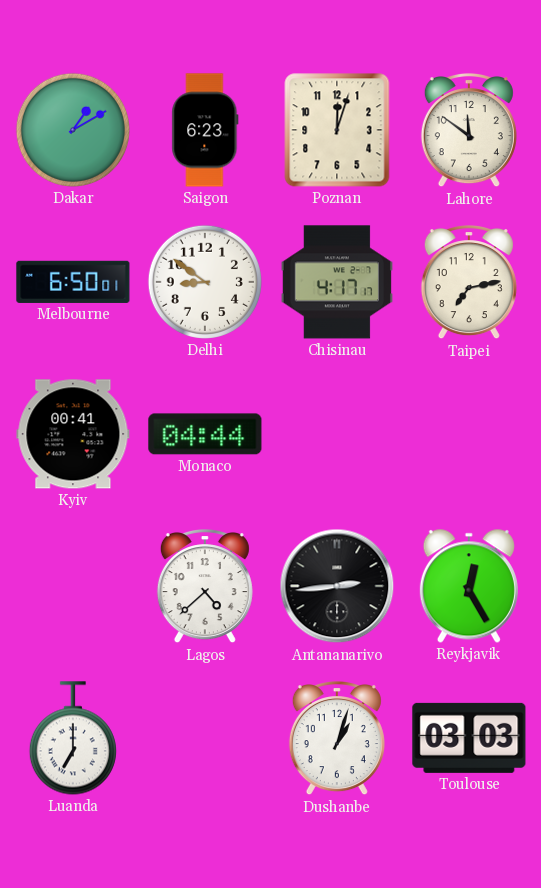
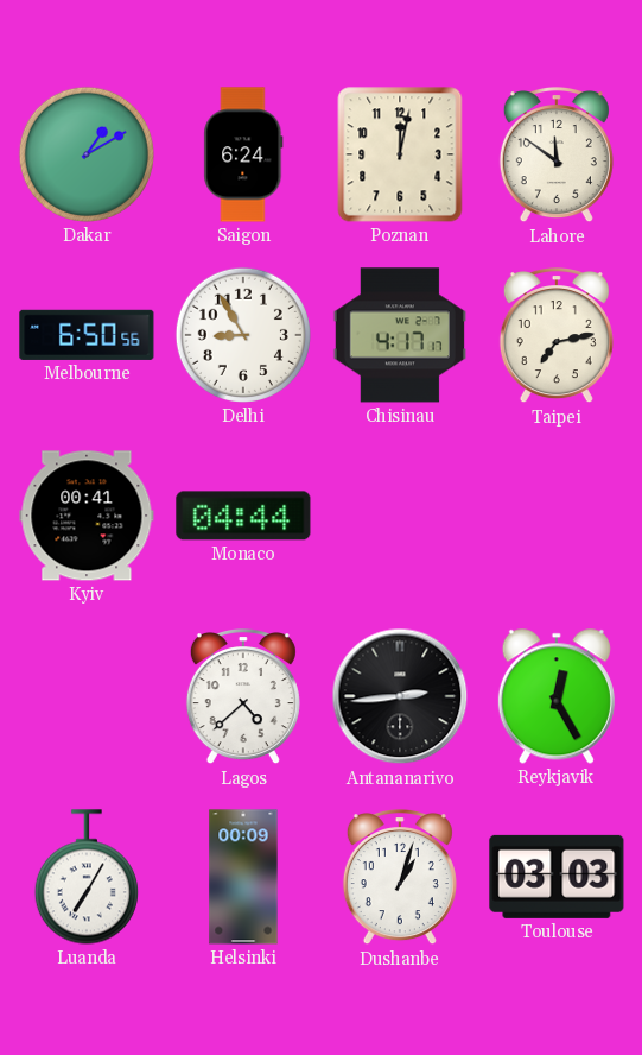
Saigon: 6:23 -> 6:24 (243, 154)
Poznan: 12:03 -> 12:02 (400, 154)
Melbourne: 6:50:01 -> 6:50:56 (87, 335)
Delhi: 8:51 -> 8:55 (243, 335)
Luanda: 7:00 -> 7:05 (87, 877)
Helsinki: none -> 00:09 (243, 877)
